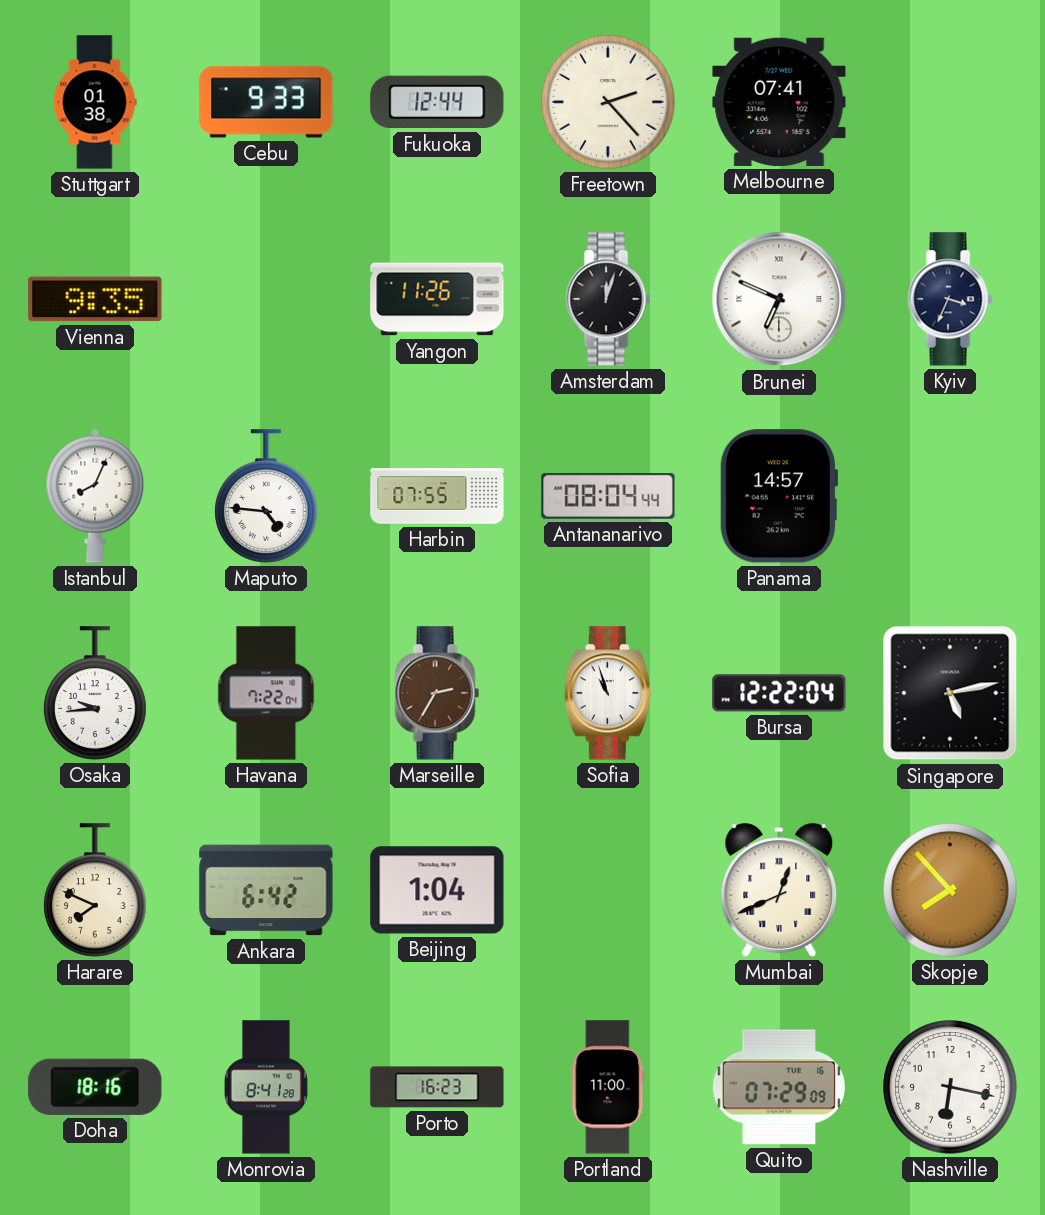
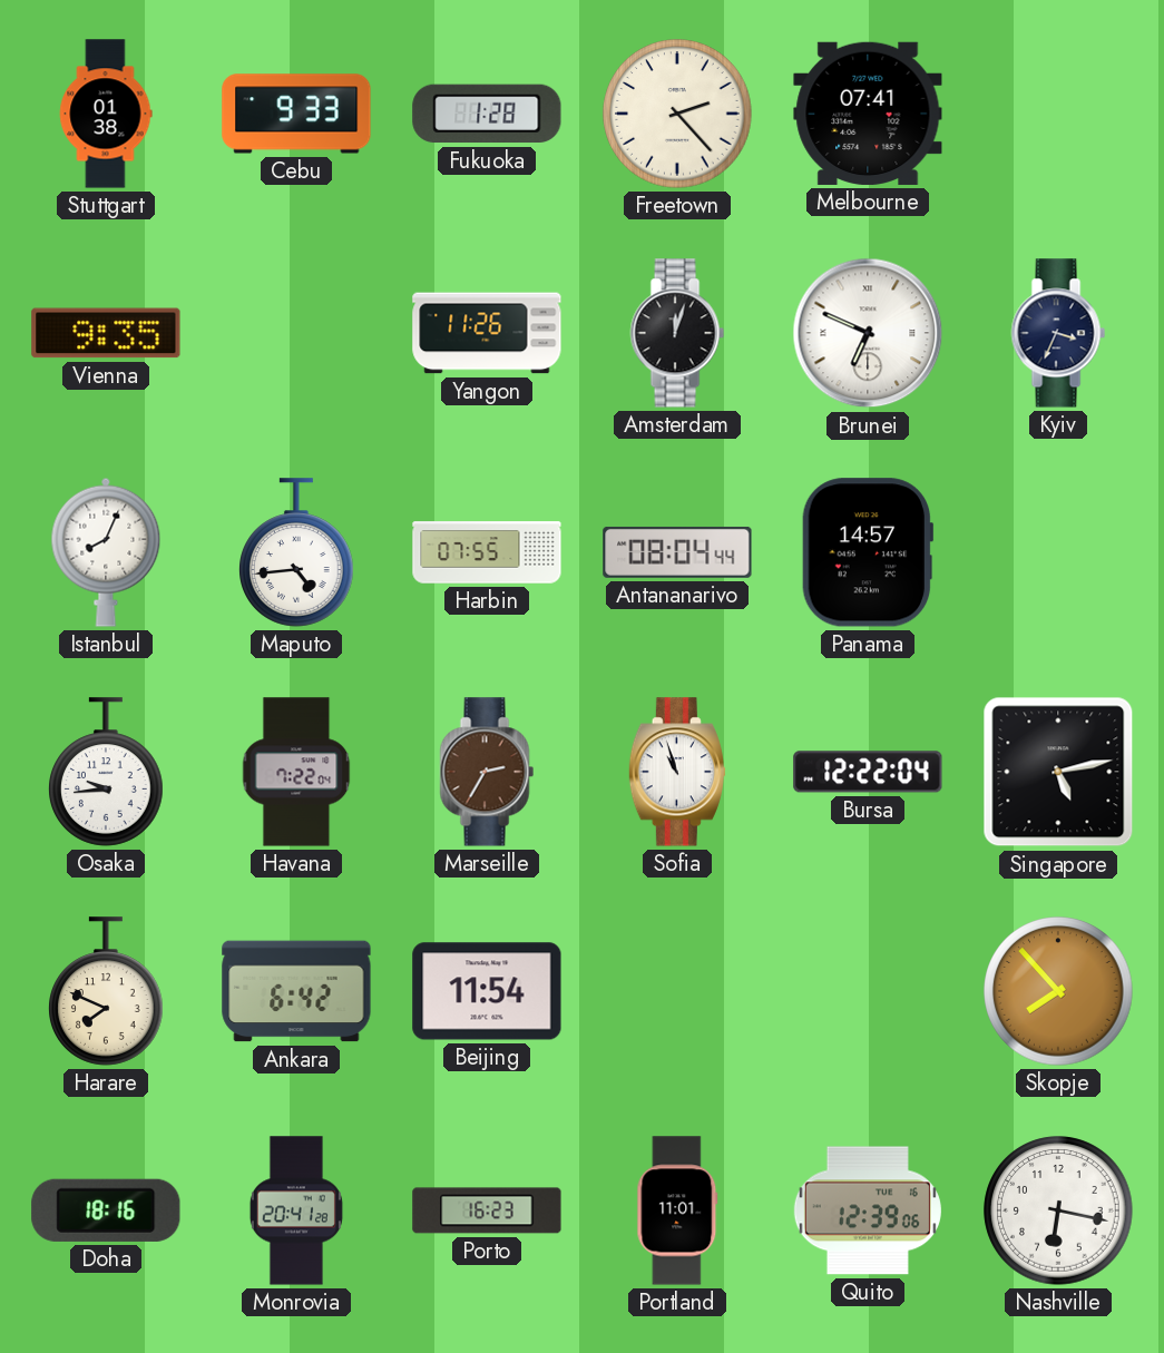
Fukuoka: 12:44 -> 1:28 (487, 114)
Maputo: 4:46 -> 4:44 (297, 552)
Beijing: 1:04 -> 11:54 (487, 991)
Mumbai: 12:41 -> none (779, 890)
Monrovia: 8:41 -> 20:41 (296, 1210)
Portland: 11:00 -> 11:01 (677, 1210)
Quito: 07:29 -> 12:39 (868, 1210)
